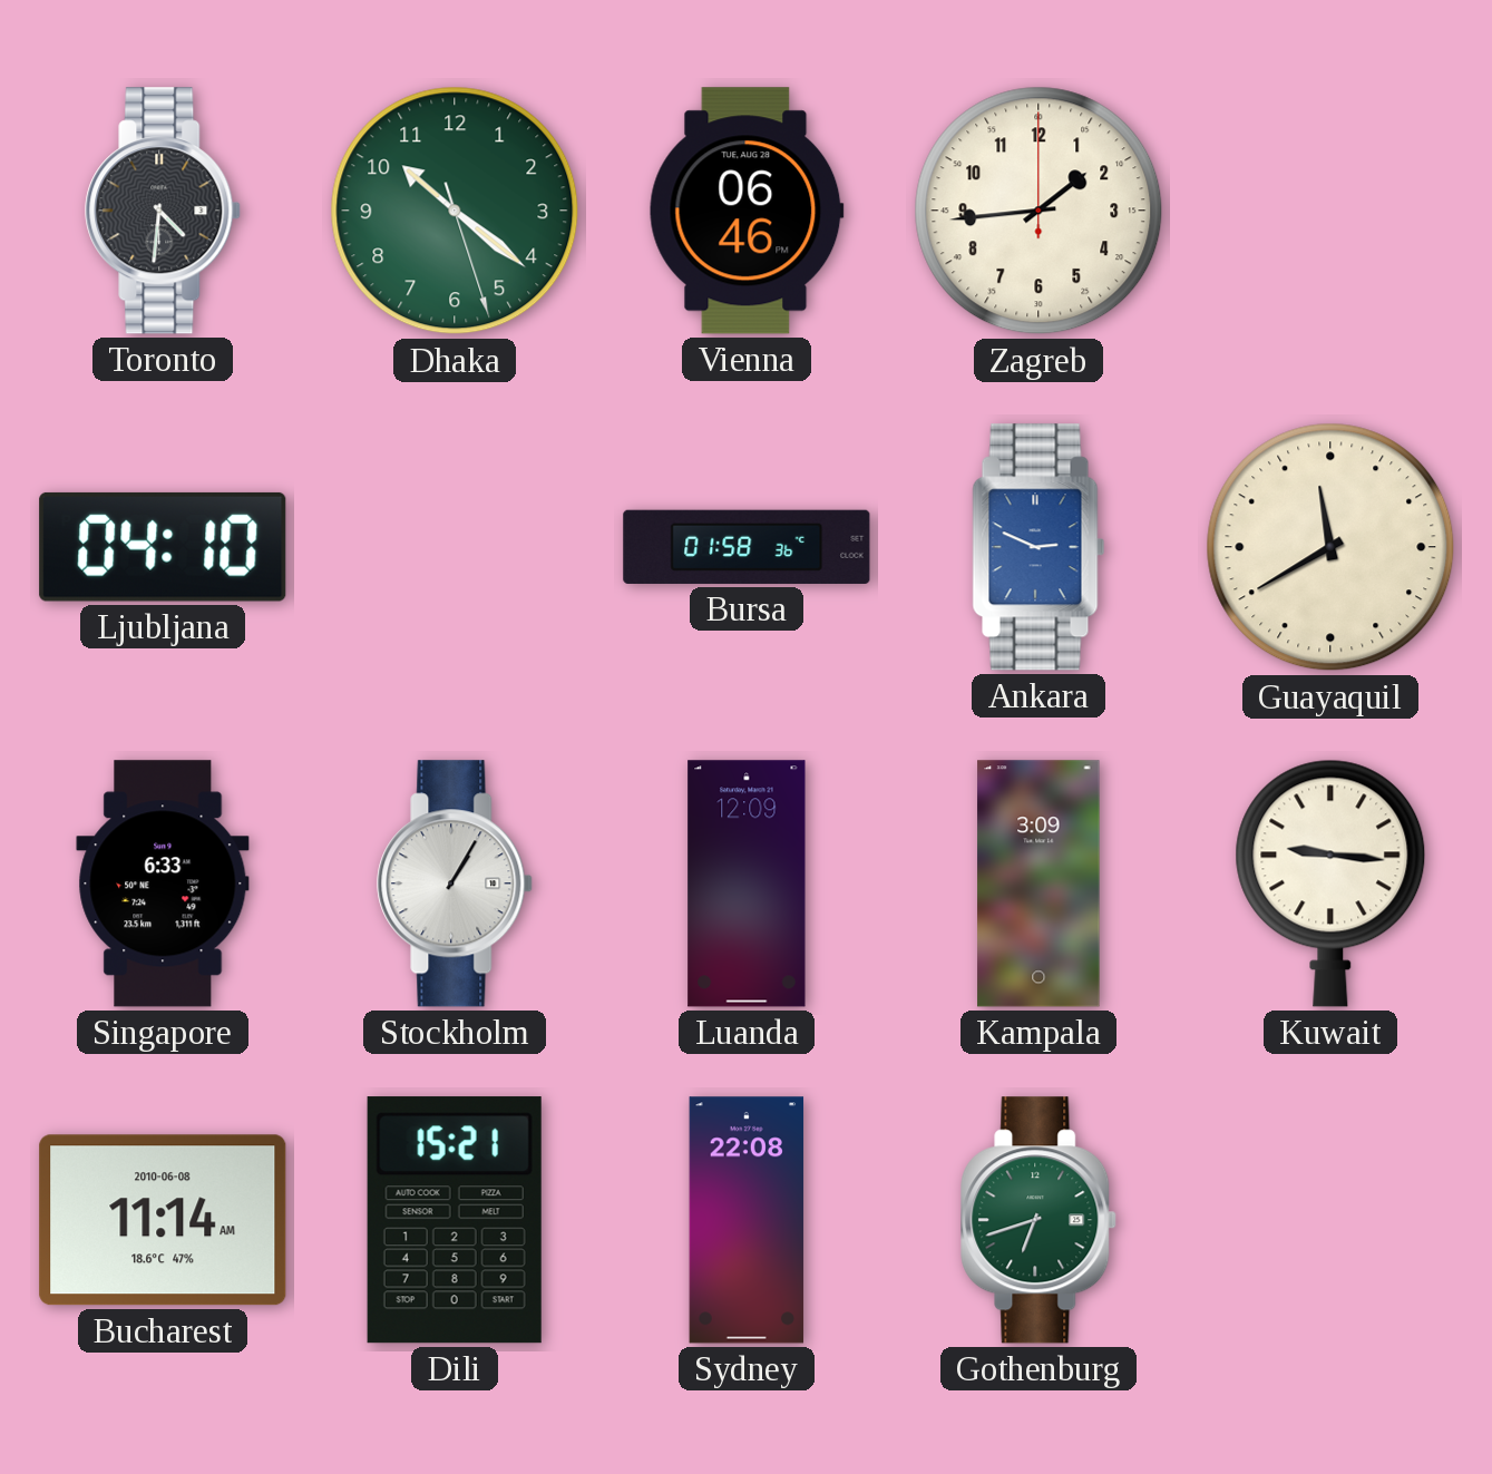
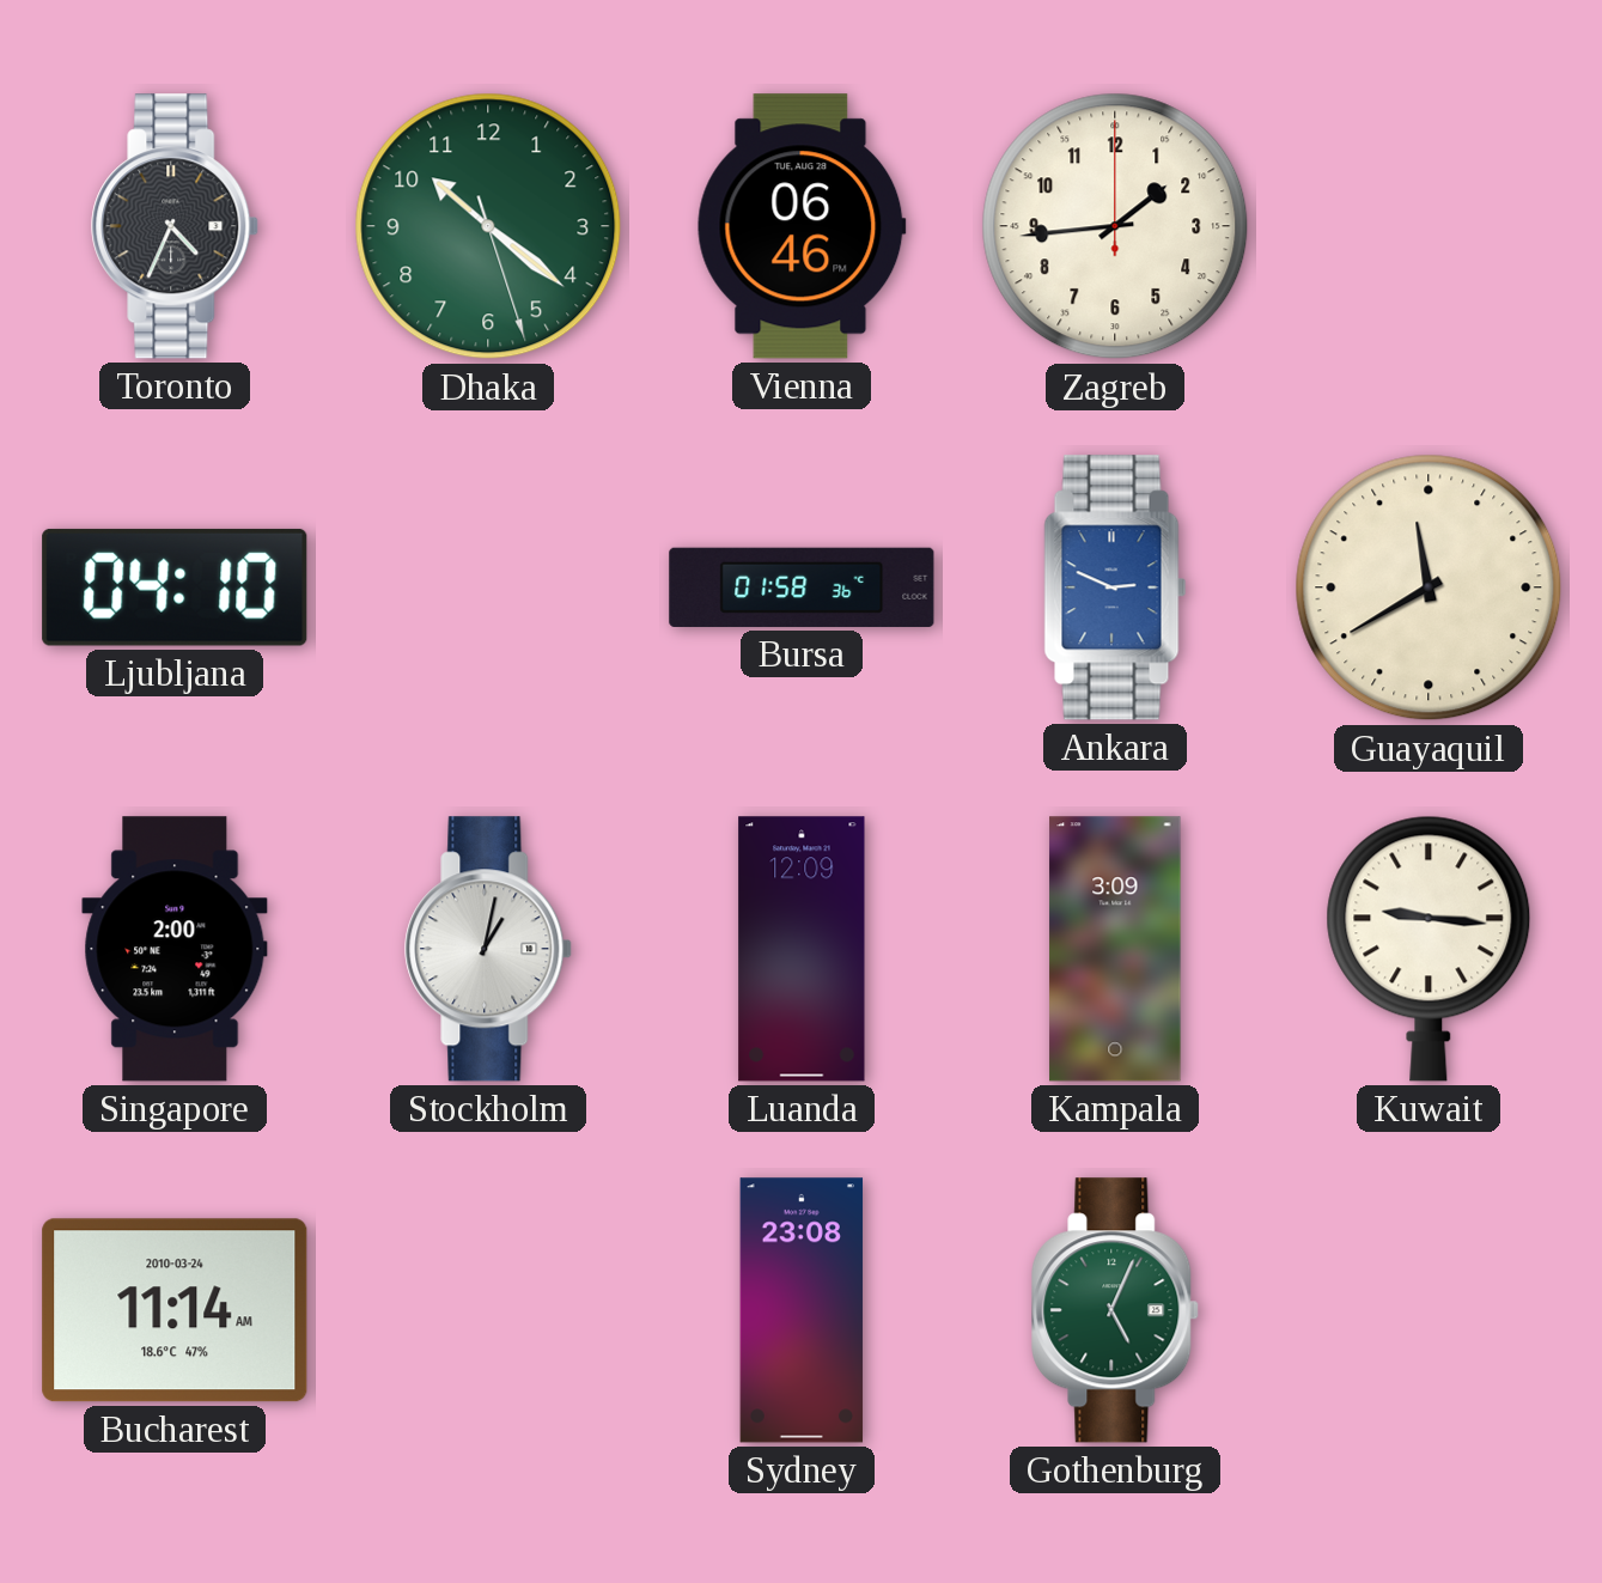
Toronto: 4:31 -> 4:34 (176, 226)
Singapore: 6:33 -> 2:00 (175, 949)
Stockholm: 1:05 -> 1:02 (489, 949)
Bucharest date: 2010-06-08 -> 2010-03-24 (175, 1310)
Dili: 15:21 -> none (455, 1220)
Sydney: 22:08 -> 23:08 (802, 1310)
Gothenburg: 6:42 -> 5:04 (1116, 1310)
